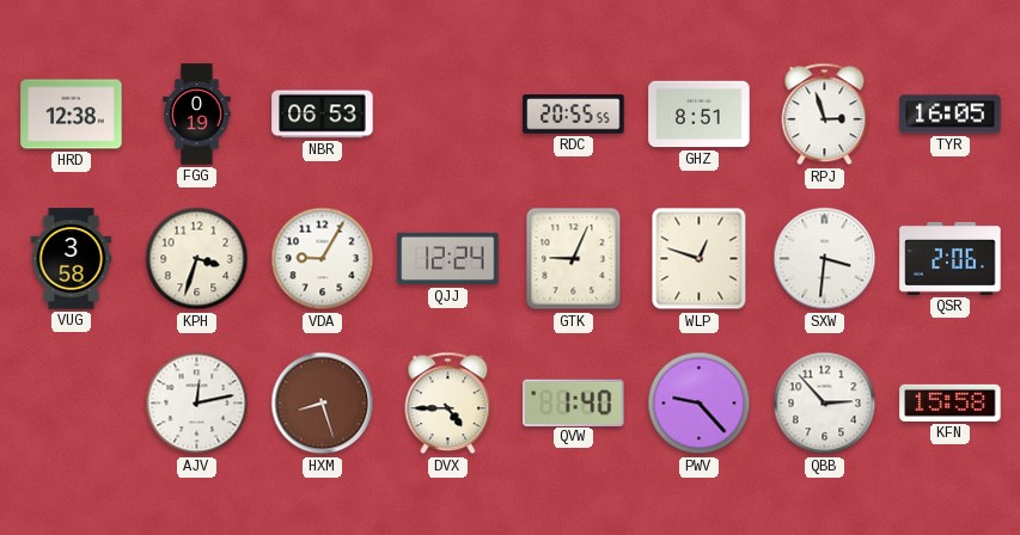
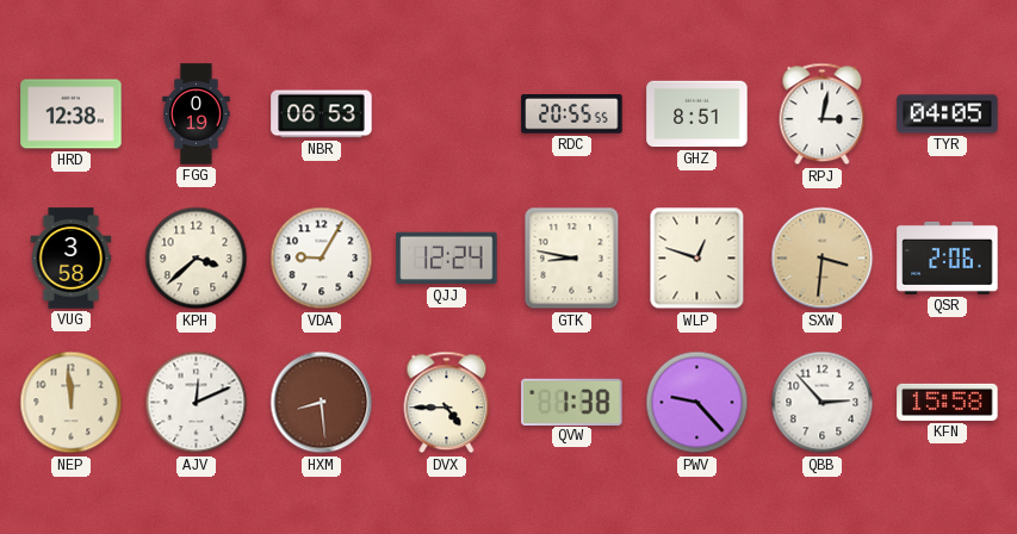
RPJ: 2:57 -> 3:02 (823, 114)
TYR: 16:05 -> 04:05 (948, 114)
KPH: 3:33 -> 3:38 (197, 259)
GTK: 9:04 -> 8:47 (572, 259)
SXW dial: white -> champagne (823, 259)
NEP: none -> 11:59 (72, 403)
AJV: 12:13 -> 12:11 (197, 403)
HXM: 8:27 -> 8:29 (322, 403)
QVW: 1:40 -> 1:38 (572, 402)
